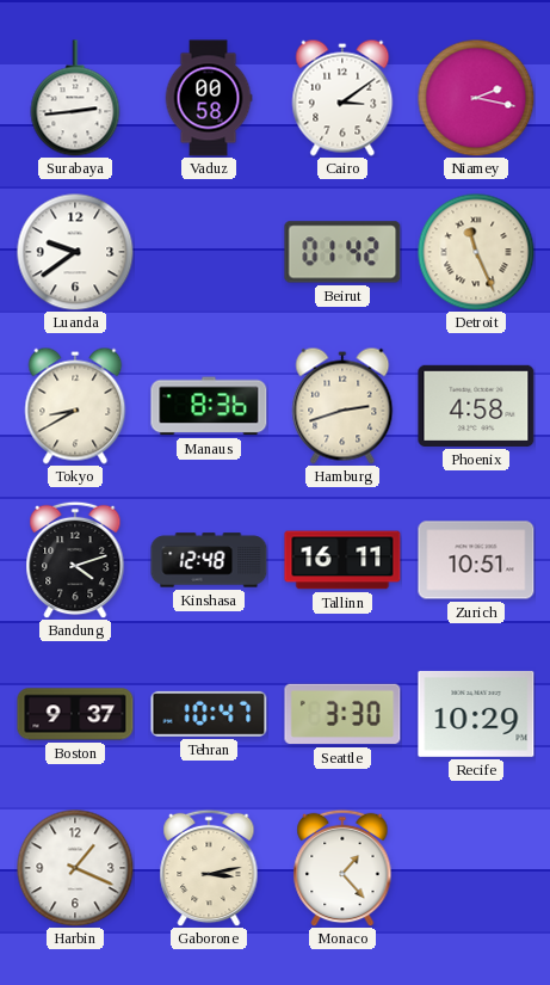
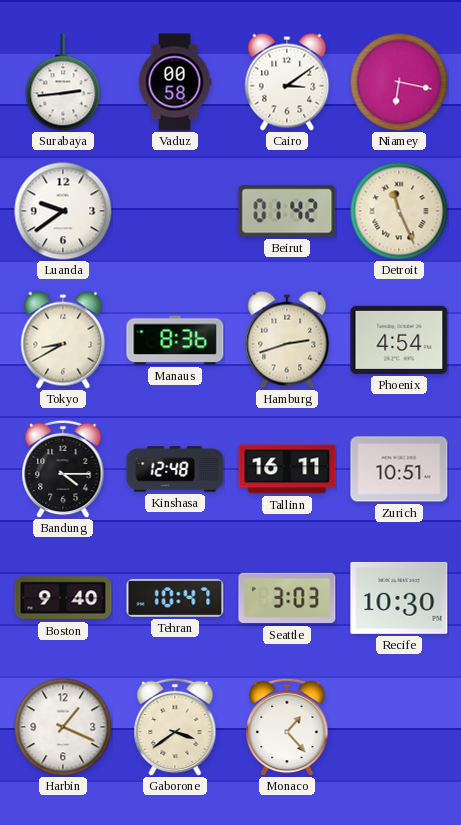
Niamey: 2:17 -> 6:17 (399, 82)
Phoenix: 4:58 -> 4:54 (399, 340)
Bandung: 4:12 -> 4:15 (63, 469)
Boston: 9:37 -> 9:40 (63, 598)
Seattle: 3:30 -> 3:03 (287, 598)
Recife: 10:29 -> 10:30 (399, 598)
Gaborone: 3:13 -> 3:39 (175, 727)
